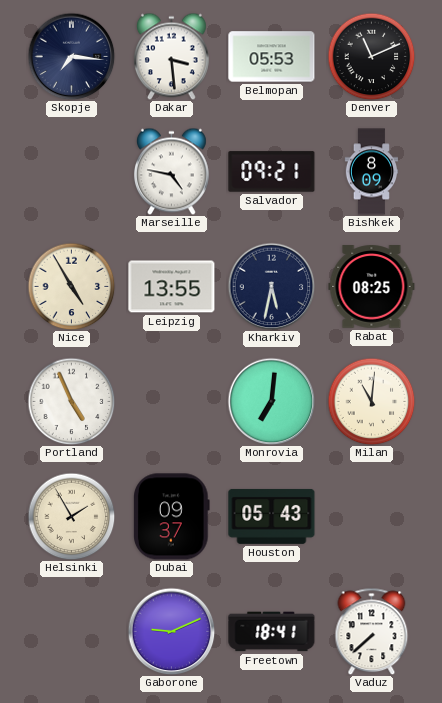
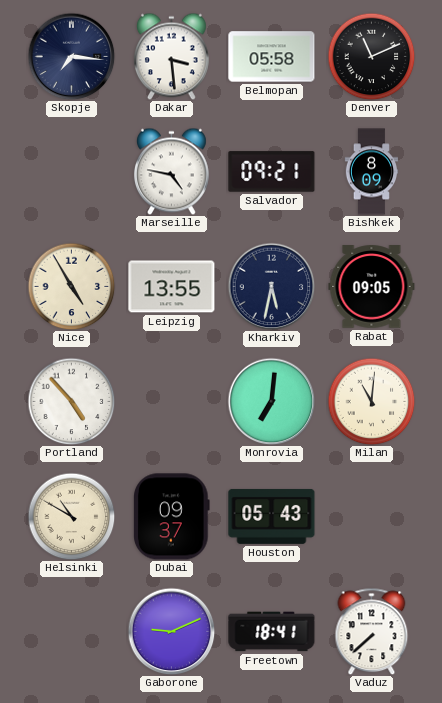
Belmopan: 05:53 -> 05:58 (272, 57)
Rabat: 08:25 -> 09:05 (372, 287)
Portland: 4:56 -> 4:53 (71, 401)
Helsinki: 1:55 -> 10:50 (71, 516)
